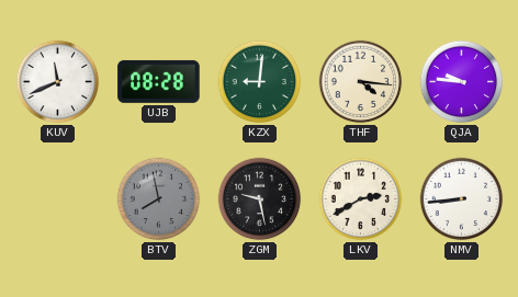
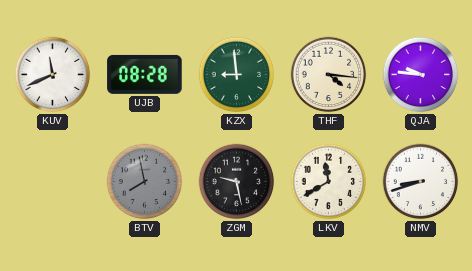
KZX: 9:01 -> 8:59 (237, 75)
LKV: 2:40 -> 11:40 (329, 182)
NMV: 8:44 -> 8:42 (421, 182)
